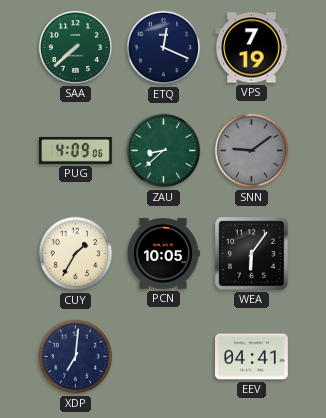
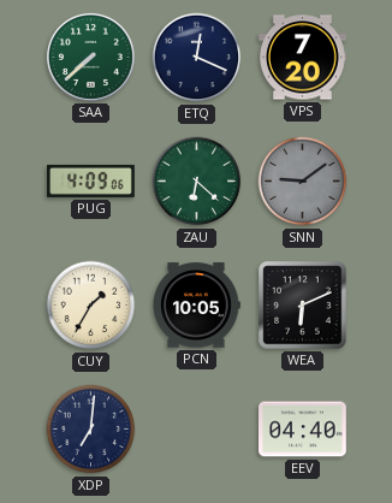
VPS: 7:19 -> 7:20 (303, 58)
ZAU: 8:38 -> 6:22 (197, 182)
WEA: 6:06 -> 6:11 (303, 306)
EEV: 04:41 -> 04:40 (303, 430)
